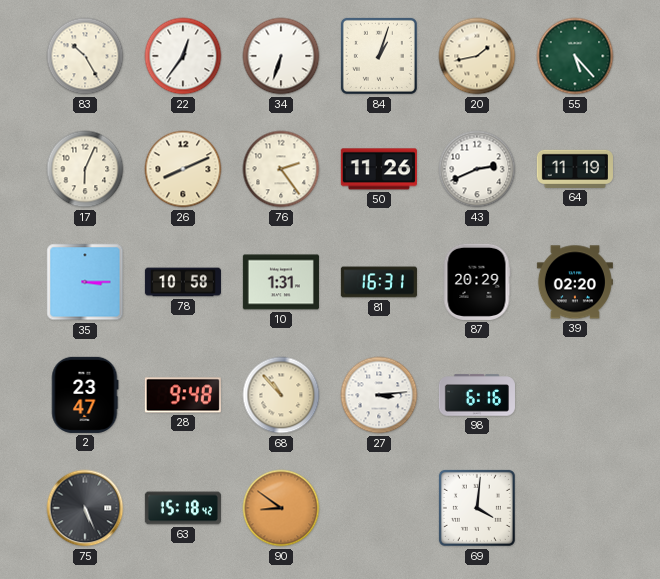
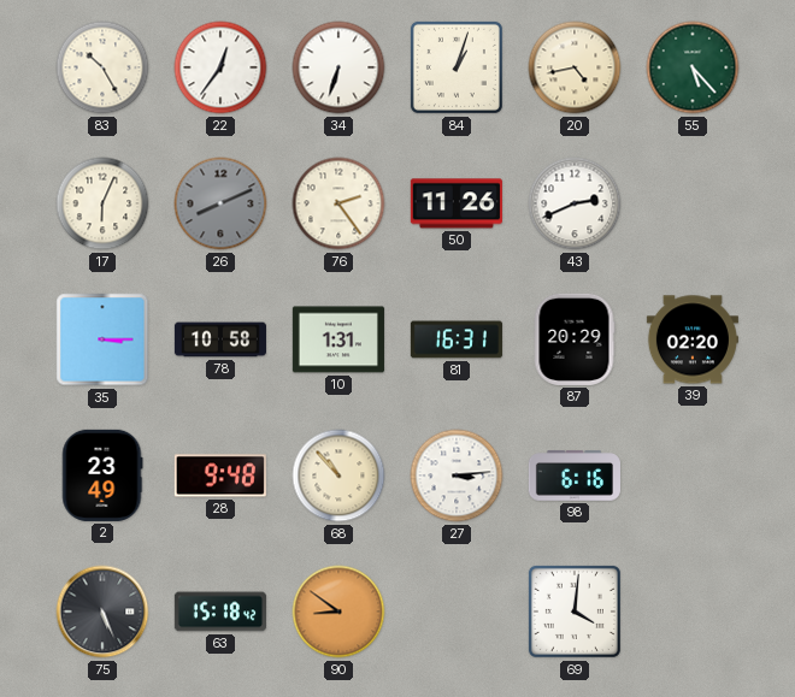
20: 1:43 -> 4:43 (575, 67)
26 dial: cream -> grey (220, 203)
64: 11:19 -> none (575, 169)
2: 23:47 -> 23:49 (102, 476)
